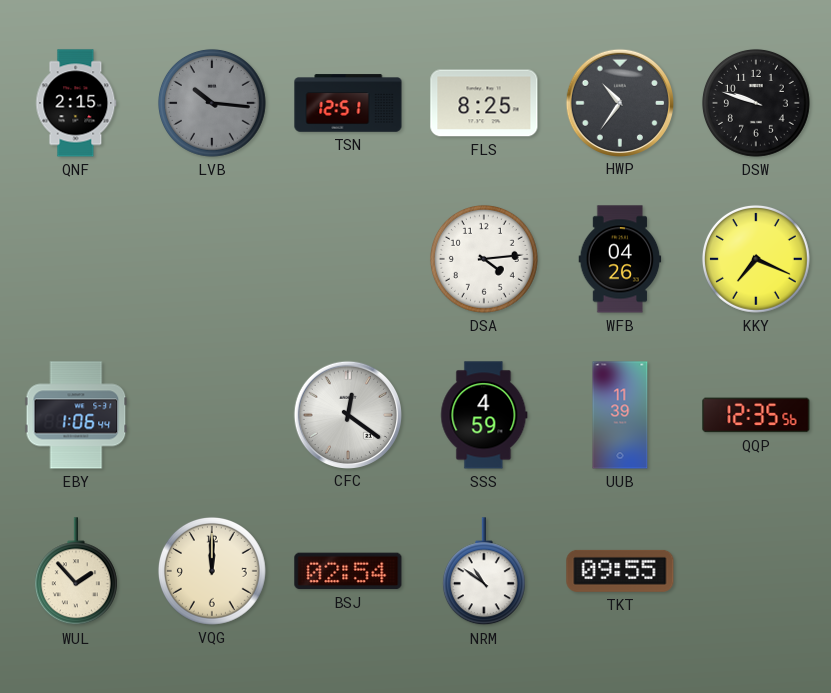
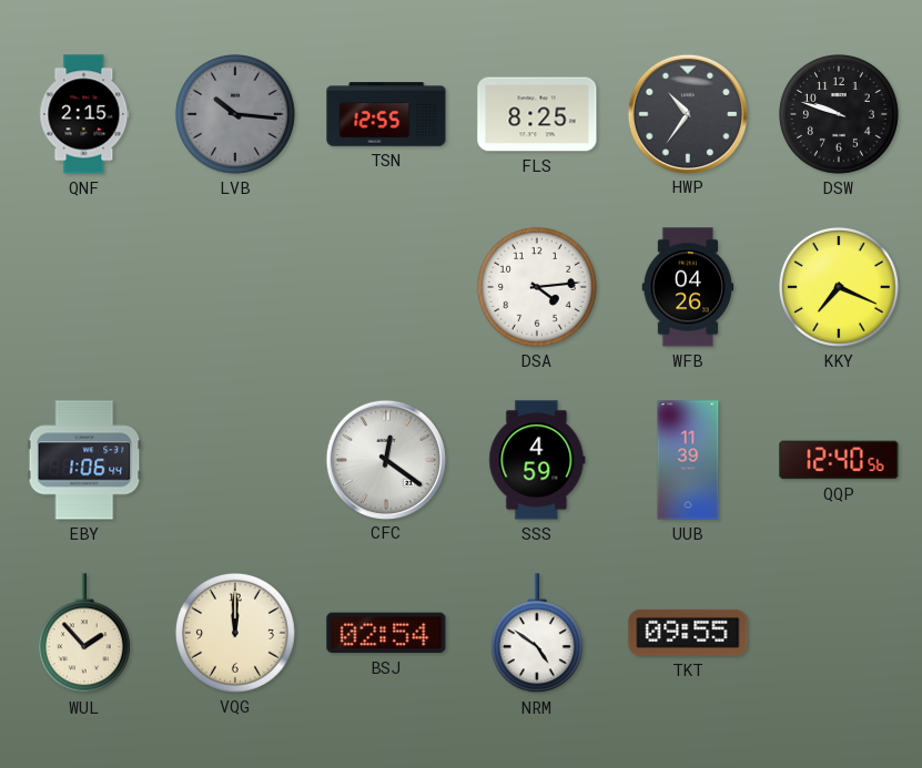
TSN: 12:51 -> 12:55 (386, 114)
QQP: 12:35 -> 12:40 (839, 460)
NRM: 10:51 -> 4:51 (537, 634)
